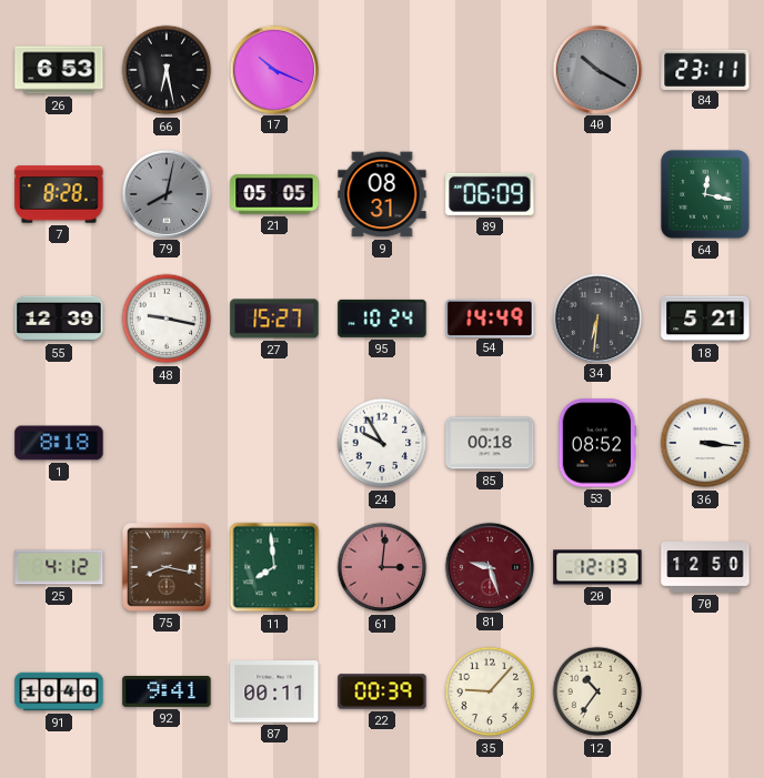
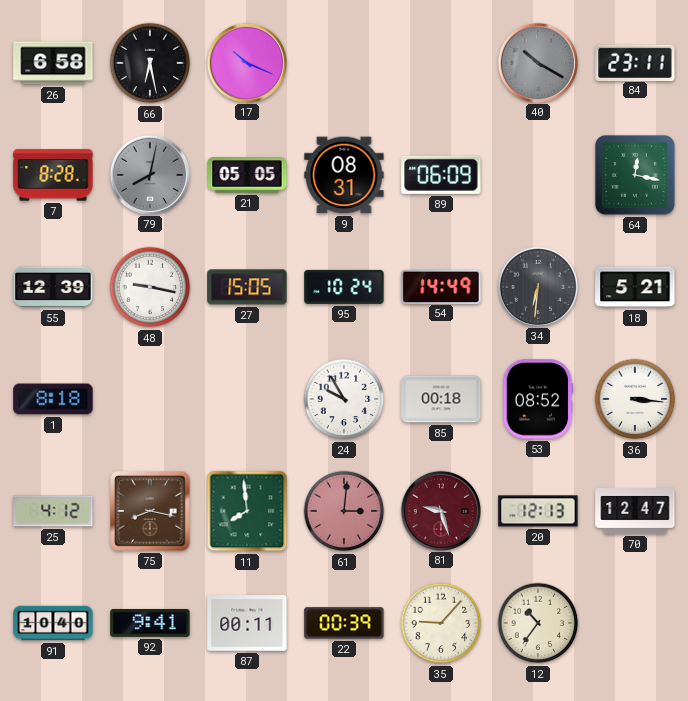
26: 6:53 -> 6:58 (53, 63)
27: 15:27 -> 15:05 (247, 287)
70: 12:50 -> 12:47 (635, 512)
